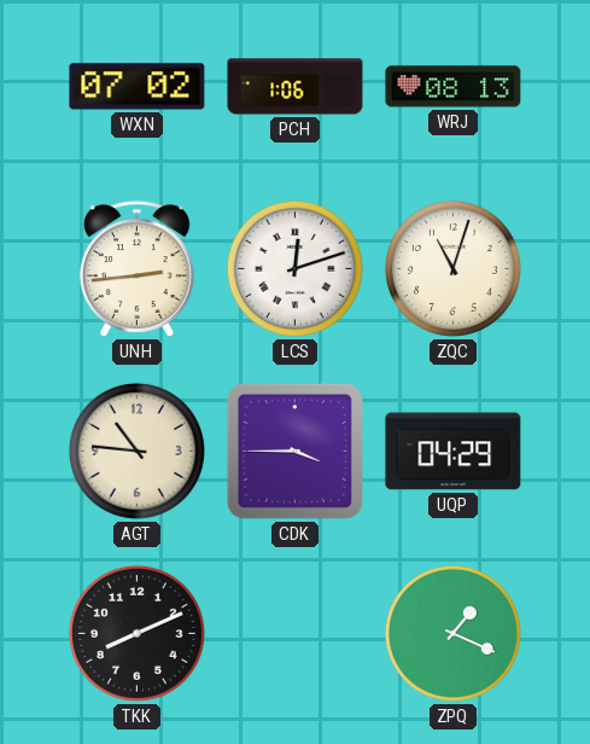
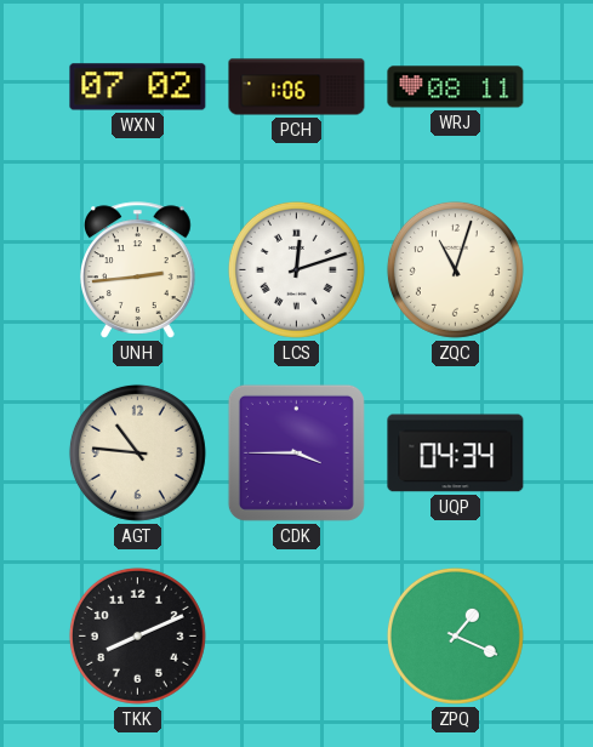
WRJ: 08:13 -> 08:11 (456, 87)
UQP: 04:29 -> 04:34 (456, 454)
